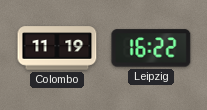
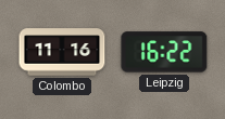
Colombo: 11:19 -> 11:16 (62, 52)
